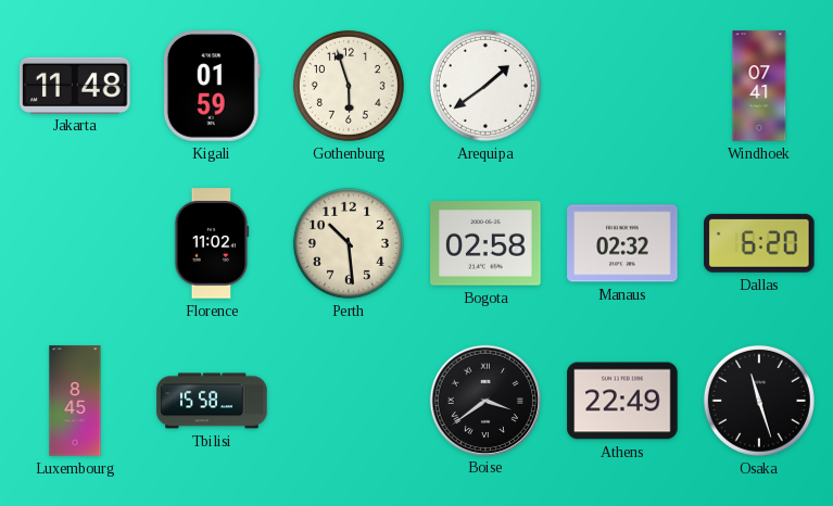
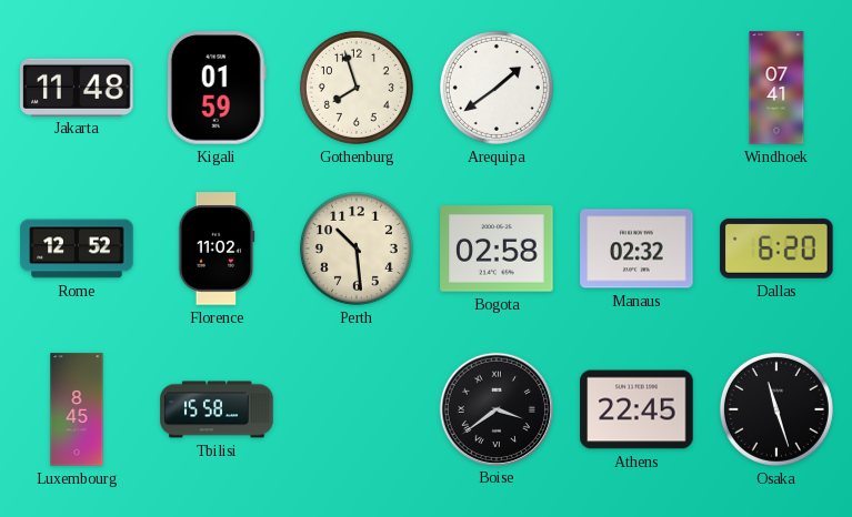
Gothenburg: 5:57 -> 7:57 (357, 88)
Rome: none -> 12:52 (77, 249)
Athens: 22:49 -> 22:45 (637, 409)
